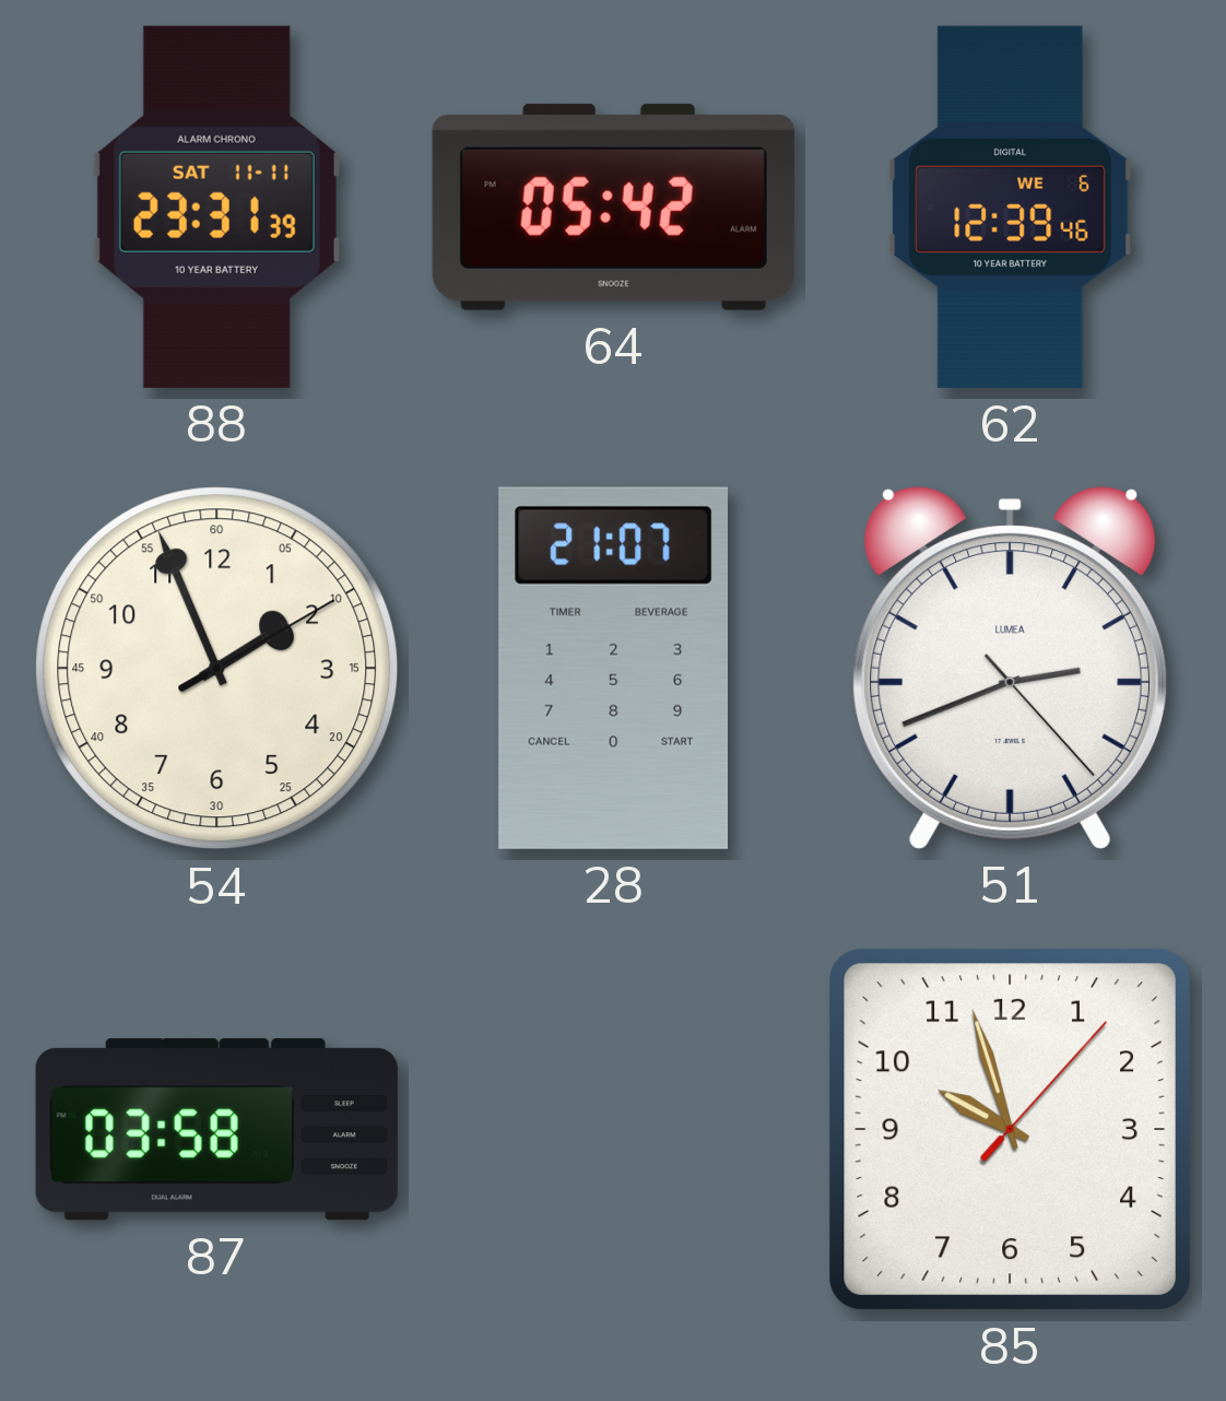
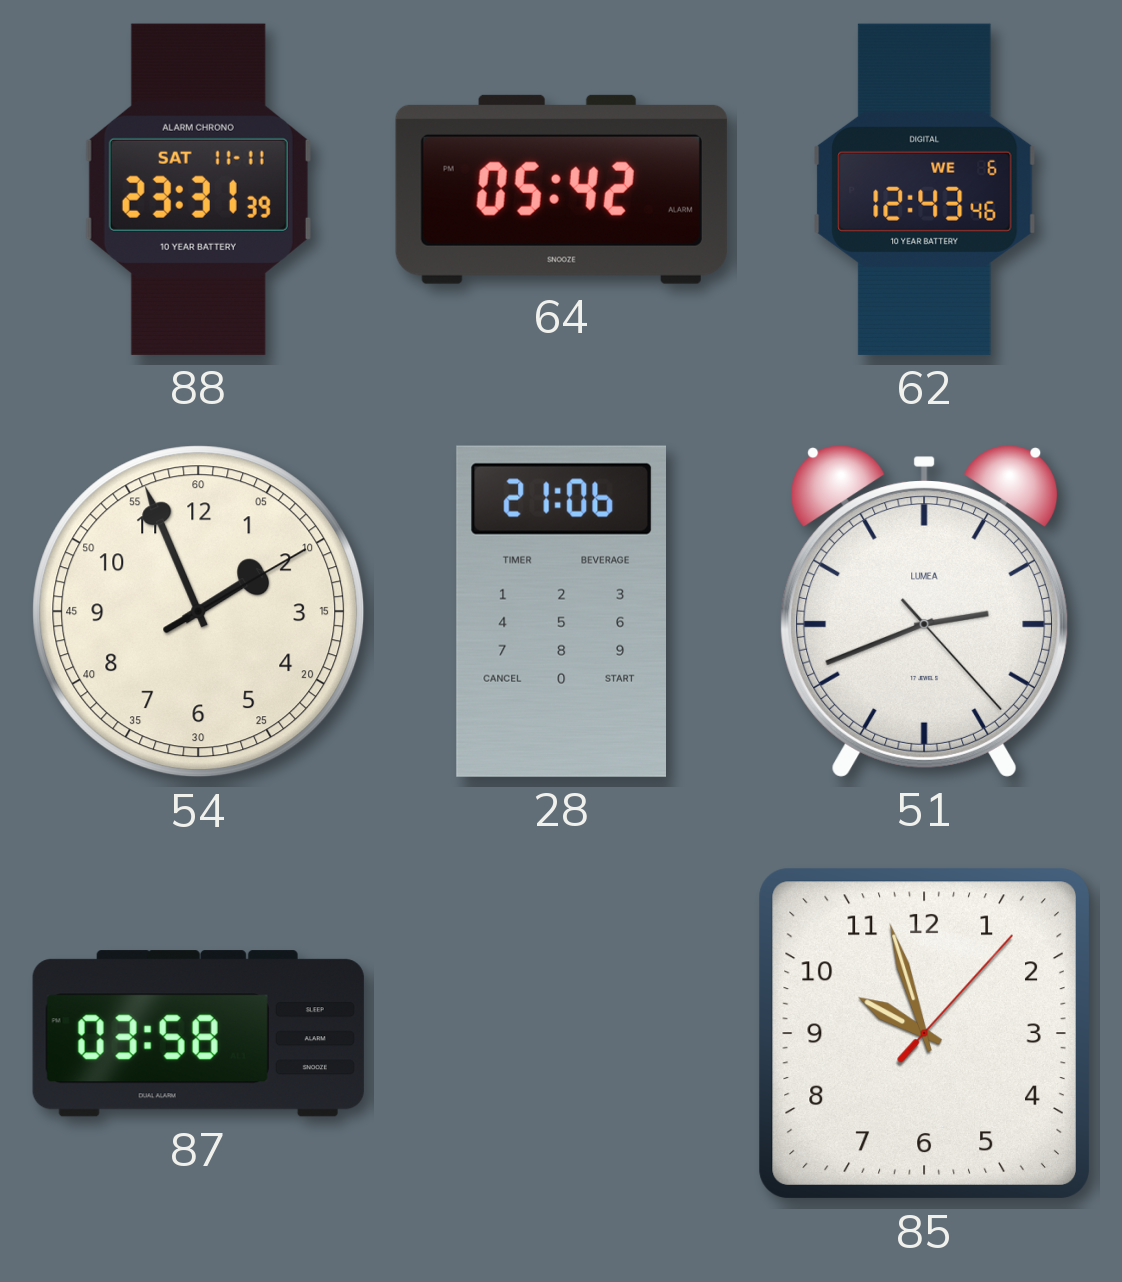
62: 12:39 -> 12:43 (925, 189)
28: 21:07 -> 21:06 (561, 611)
